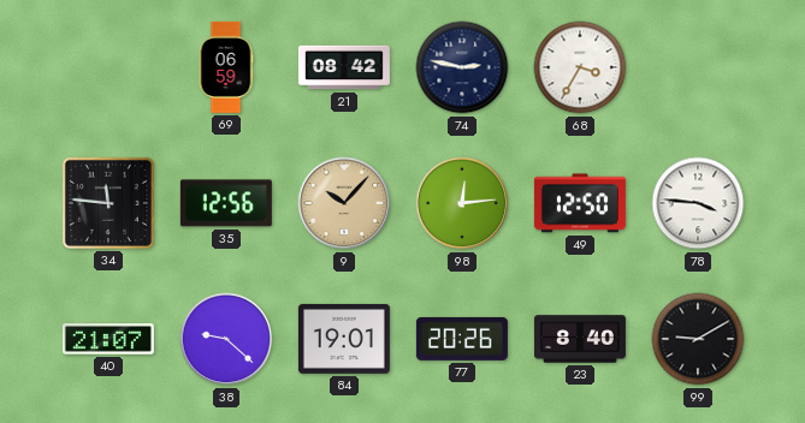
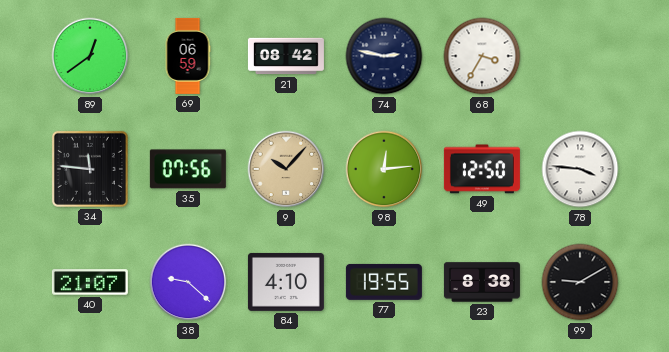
89: none -> 12:39 (90, 56)
35: 12:56 -> 07:56 (188, 169)
84: 19:01 -> 4:10 (286, 282)
77: 20:26 -> 19:55 (384, 282)
23: 8:40 -> 8:38 (482, 282)
